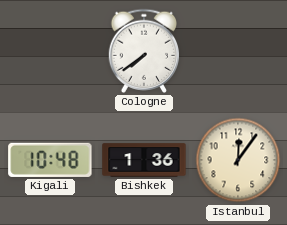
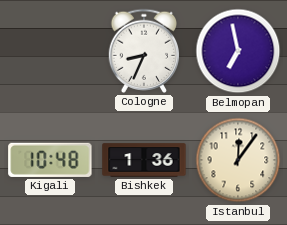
Cologne: 7:39 -> 8:34 (143, 51)
Belmopan: none -> 6:58 (238, 51)
